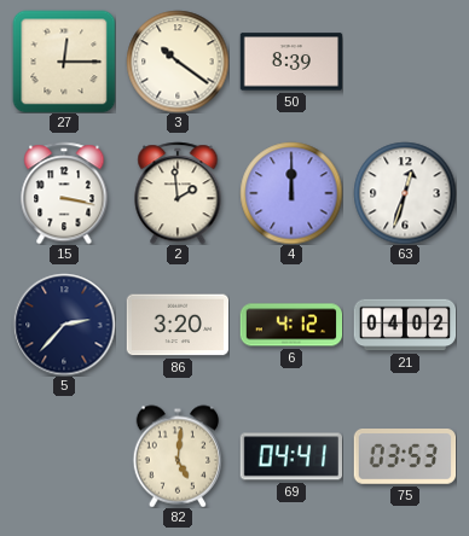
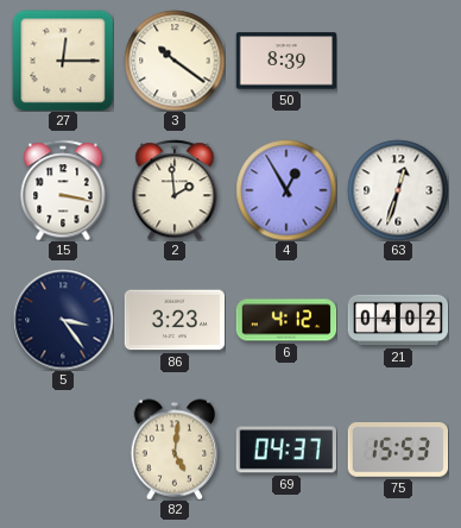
4: 12:00 -> 12:55 (286, 190)
5: 2:37 -> 3:24 (63, 320)
86: 3:20 -> 3:23 (175, 320)
69: 04:41 -> 04:37 (285, 450)
75: 03:53 -> 15:53 (398, 450)
